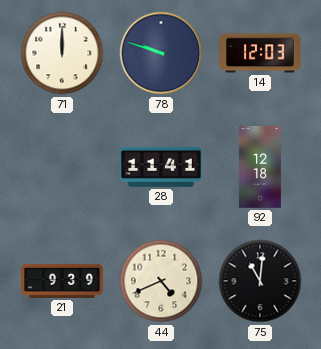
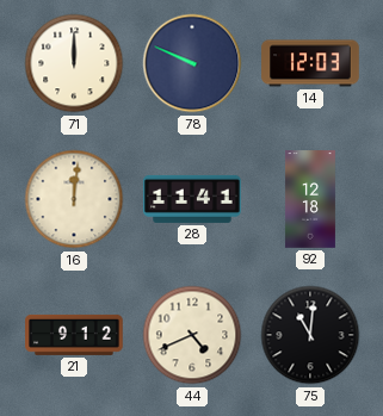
78: 9:48 -> 9:49 (192, 63)
16: none -> 12:01 (74, 199)
21: 9:39 -> 9:12 (74, 335)
